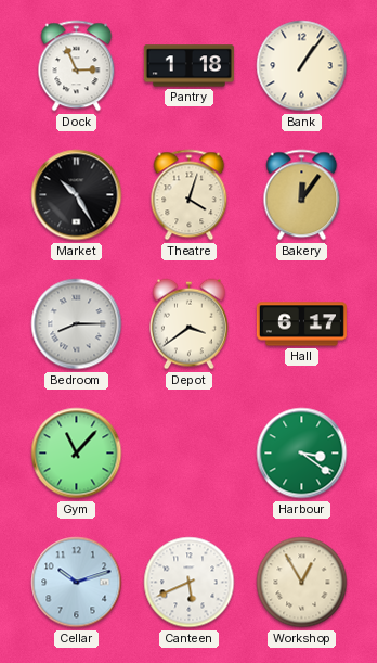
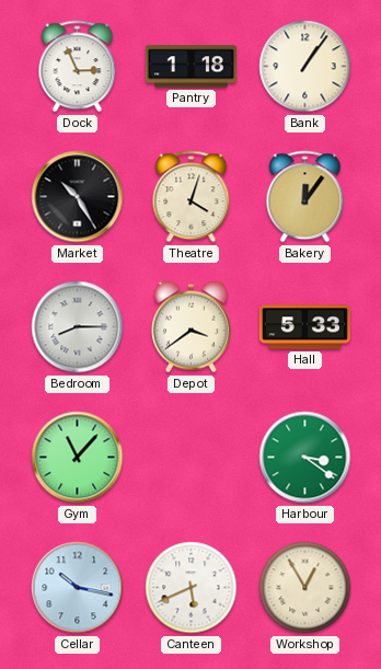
Hall: 6:17 -> 5:33 (304, 327)
Cellar: 10:12 -> 10:17 (78, 588)
